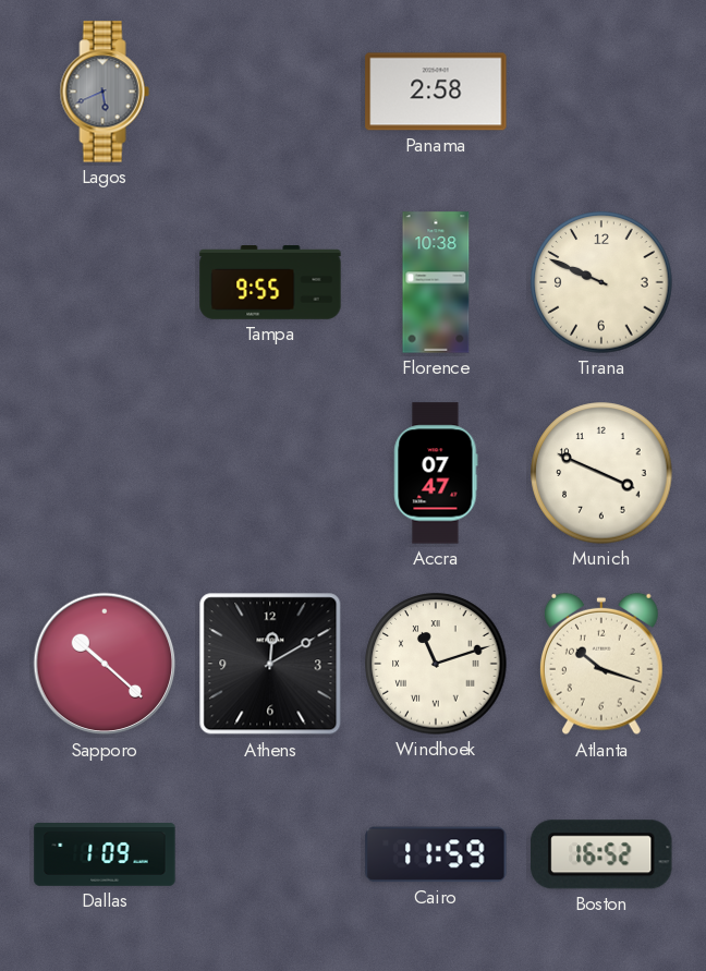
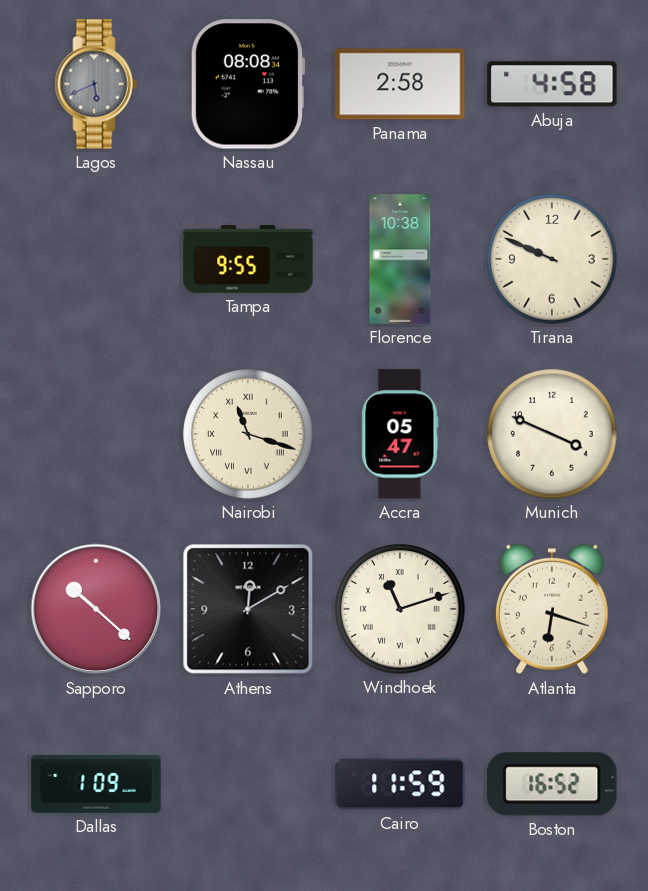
Nassau: none -> 08:08 (248, 84)
Abuja: none -> 4:58 (552, 84)
Nairobi: none -> 11:18 (248, 434)
Accra: 07:47 -> 05:47 (400, 434)
Atlanta: 10:18 -> 6:18 (553, 609)
